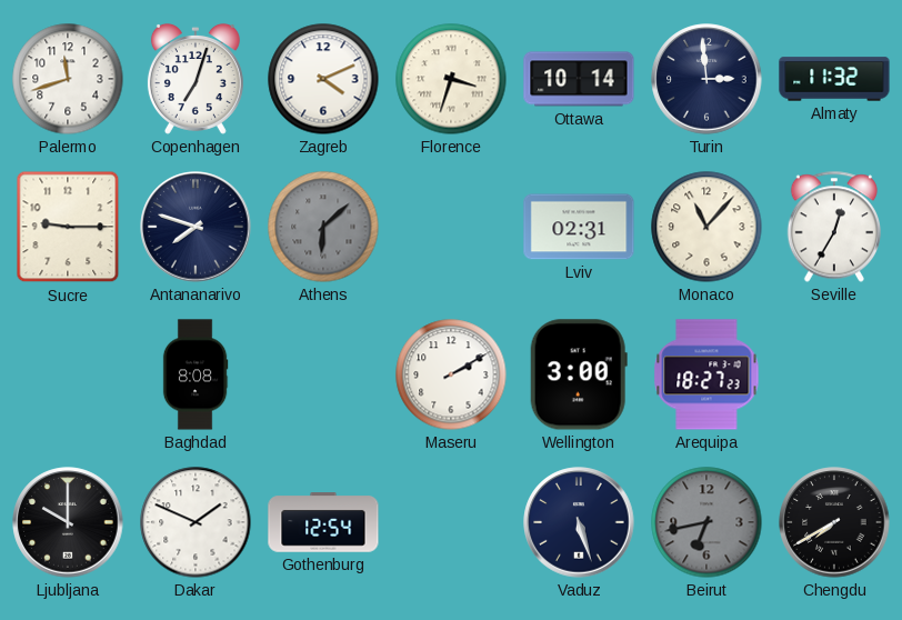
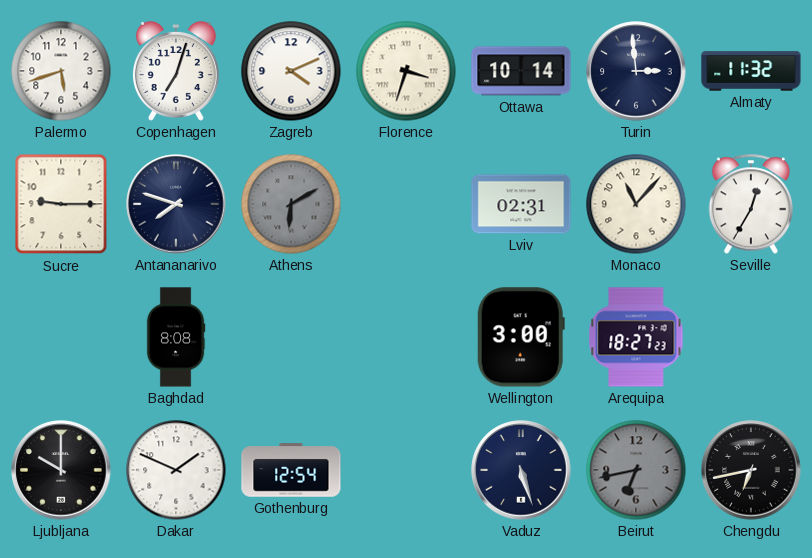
Palermo: 11:42 -> 5:42 (61, 71)
Athens: 6:08 -> 6:10 (291, 204)
Maseru: 2:10 -> none (451, 374)
Chengdu: 7:40 -> 6:43 (751, 470)
